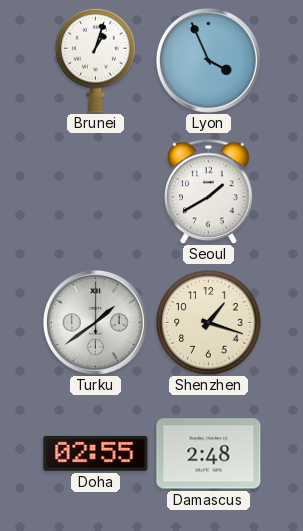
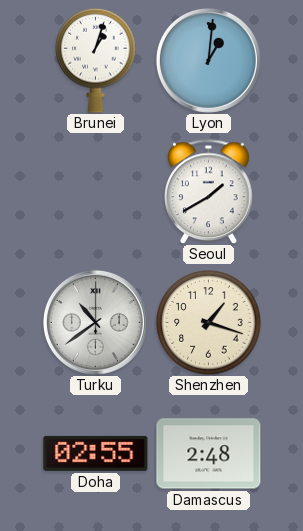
Lyon: 3:56 -> 1:01 (208, 60)
Turku: 1:39 -> 10:39 (95, 322)
